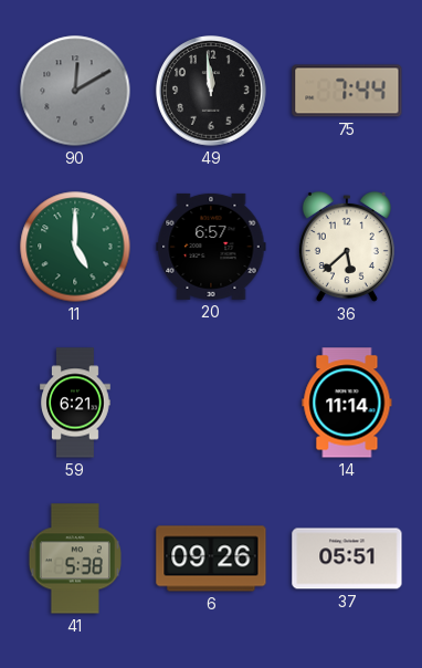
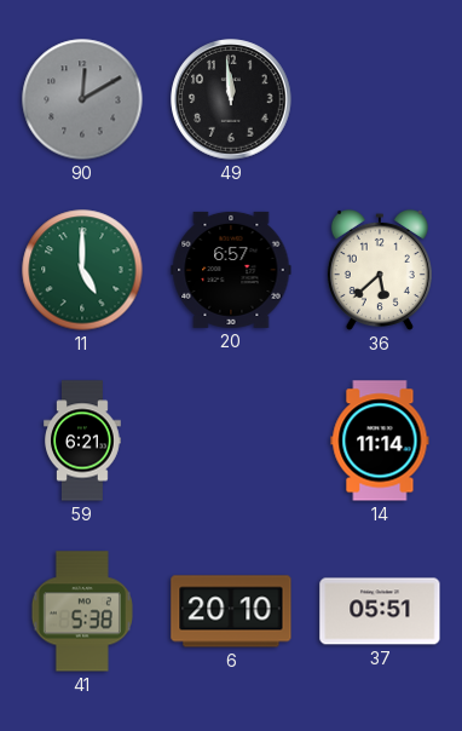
75: 7:44 -> none (347, 91)
6: 09:26 -> 20:10 (231, 611)
